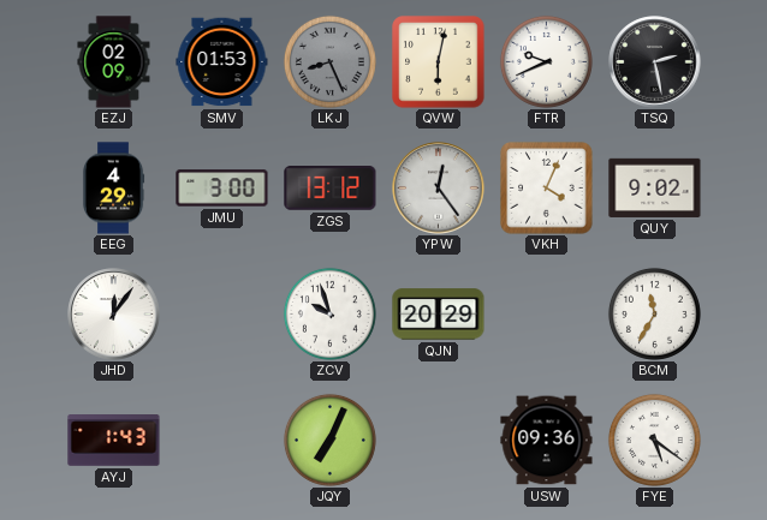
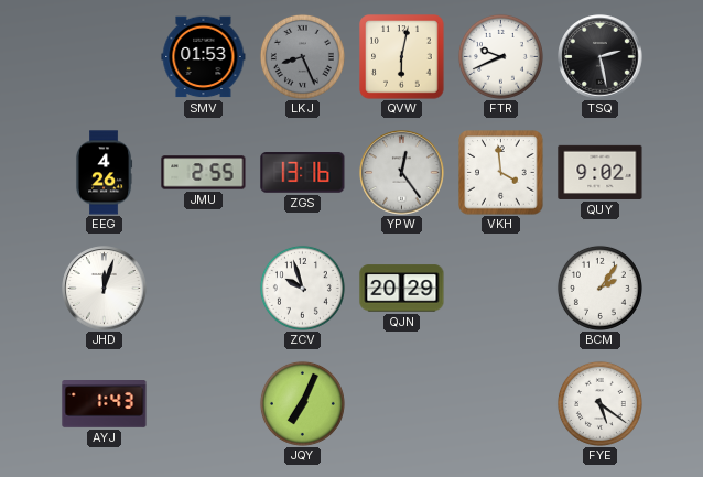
EZJ: 02:09 -> none (114, 62)
EEG: 4:29 -> 4:26 (104, 173)
JMU: 3:00 -> 2:55 (204, 173)
ZGS: 13:12 -> 13:16 (303, 173)
VKH: 4:04 -> 3:59 (501, 173)
JHD: 12:06 -> 12:03 (105, 289)
BCM: 11:35 -> 2:06 (599, 288)
USW: 09:36 -> none (547, 441)
